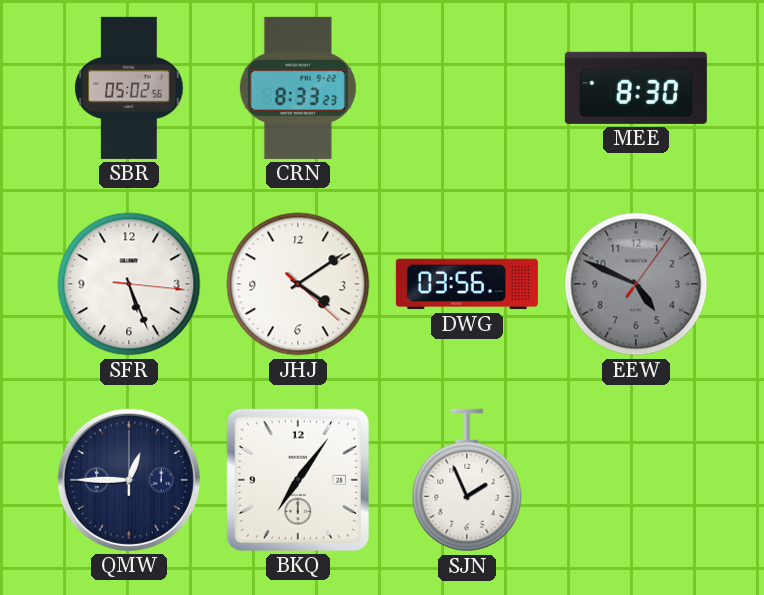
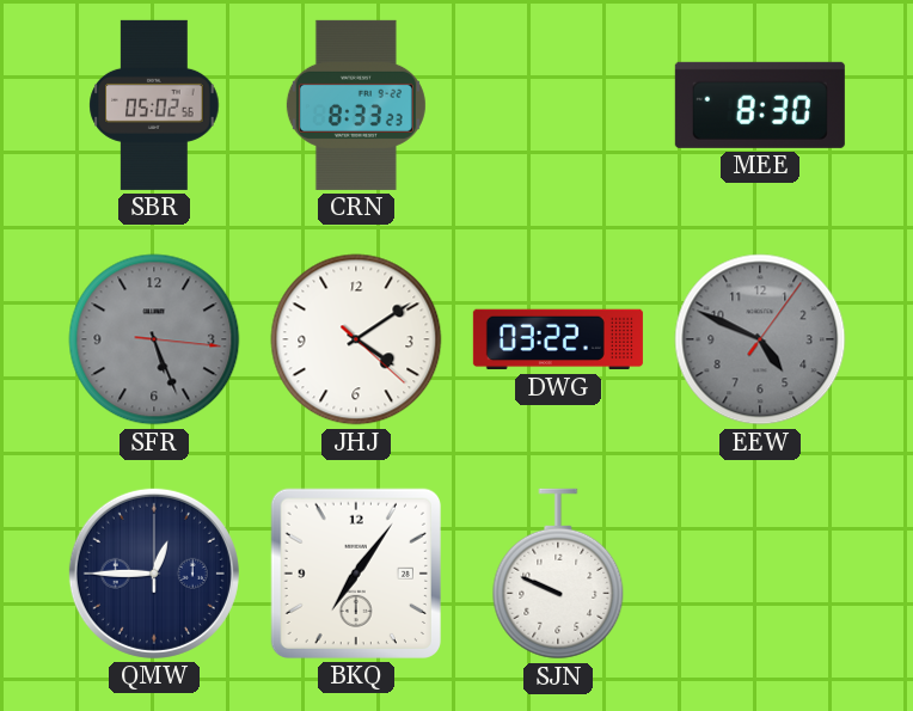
SFR dial: white -> grey (154, 339)
DWG: 03:56 -> 03:22 (558, 339)
SJN: 1:56 -> 9:49 (558, 574)
